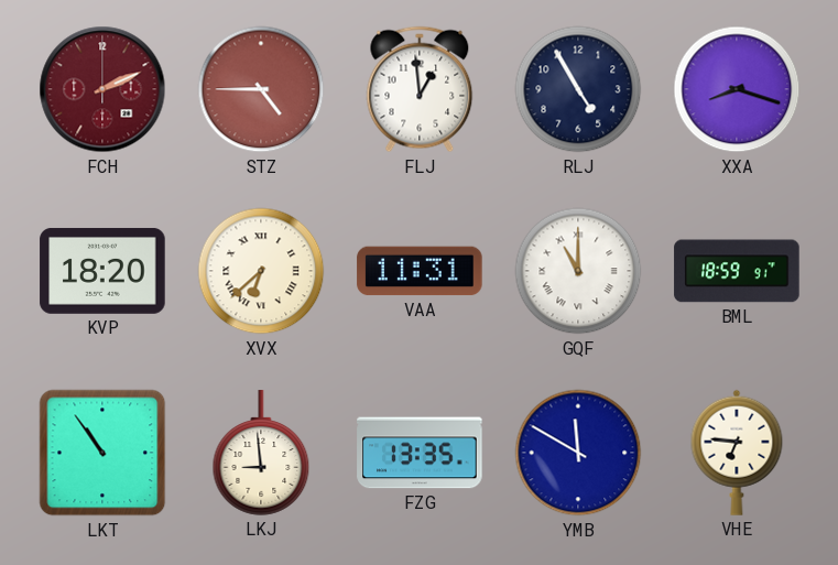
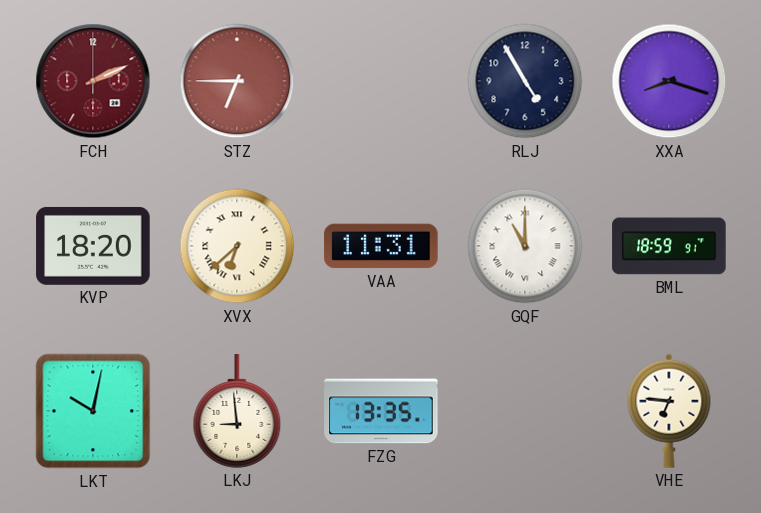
STZ: 4:45 -> 6:45 (237, 81)
FLJ: 12:59 -> none (420, 89)
LKT: 10:54 -> 10:02 (93, 411)
YMB: 11:50 -> none (578, 453)
